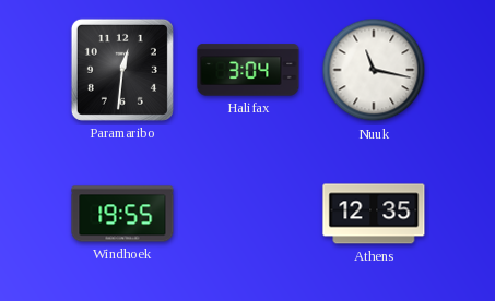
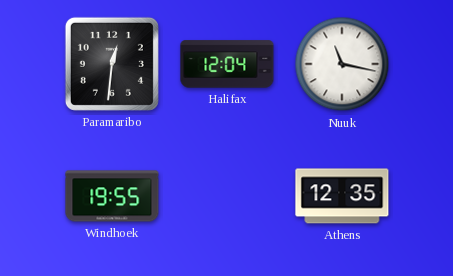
Halifax: 3:04 -> 12:04 (227, 64)
